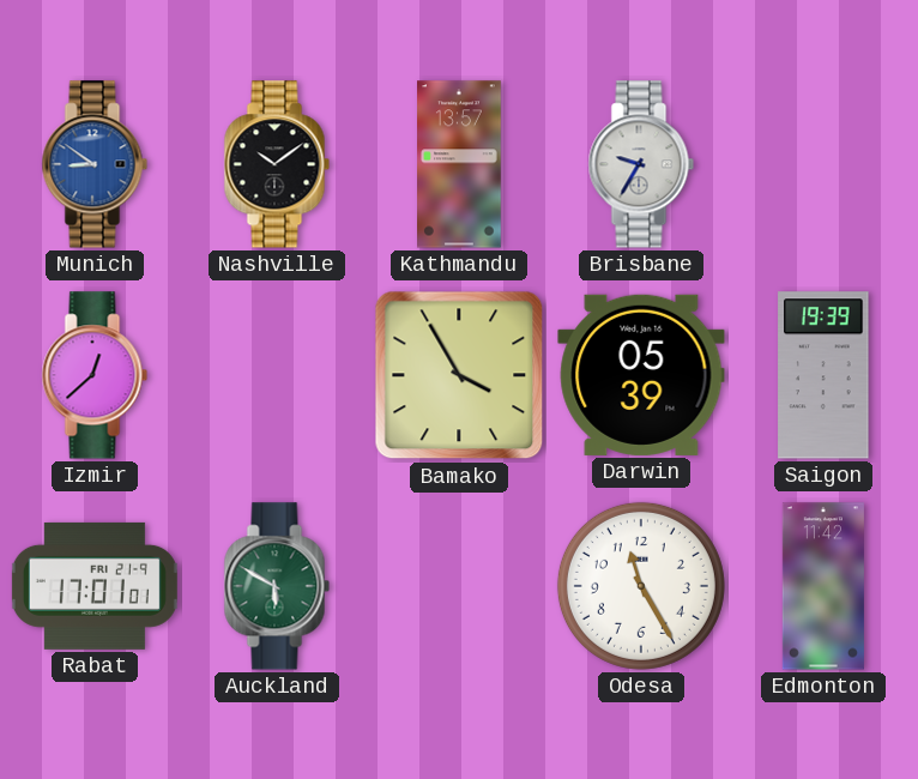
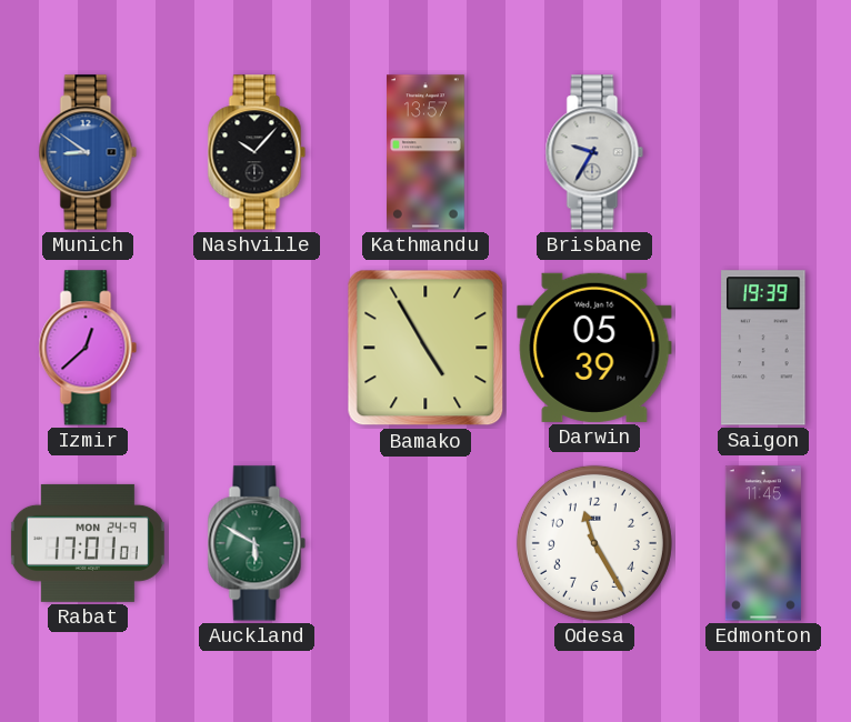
Nashville: 10:09 -> 10:07 (257, 152)
Bamako: 3:55 -> 4:55 (425, 348)
Rabat date: FRI 21-9 -> MON 24-9 (88, 543)
Edmonton: 11:42 -> 11:45 (763, 543)
